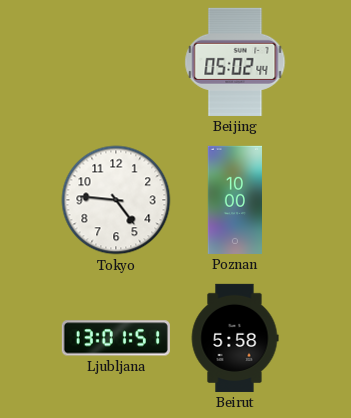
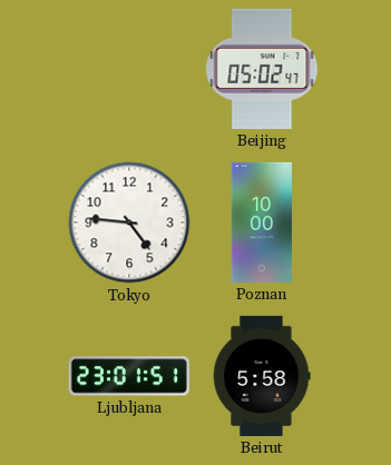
Beijing: 05:02:44 -> 05:02:47 (262, 69)
Ljubljana: 13:01 -> 23:01 (129, 376)
